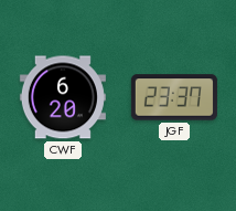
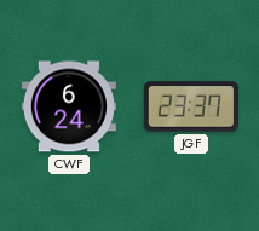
CWF: 6:20 -> 6:24 (69, 106)
